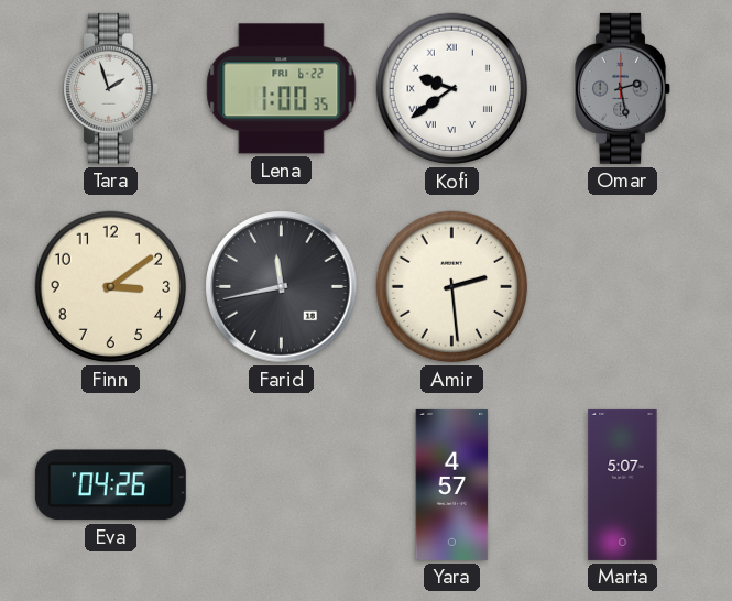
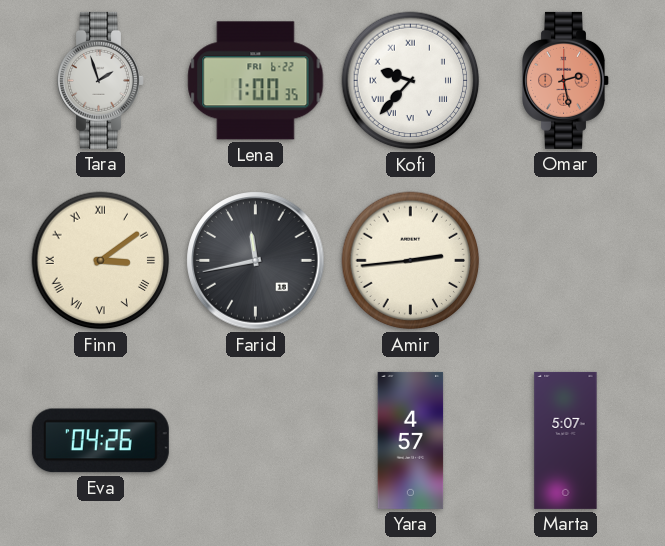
Kofi: 9:39 -> 9:37 (411, 81)
Omar dial: grey -> salmon (566, 80)
Finn numerals: Arabic -> Roman (101, 261)
Amir: 2:29 -> 2:44 (411, 261)
